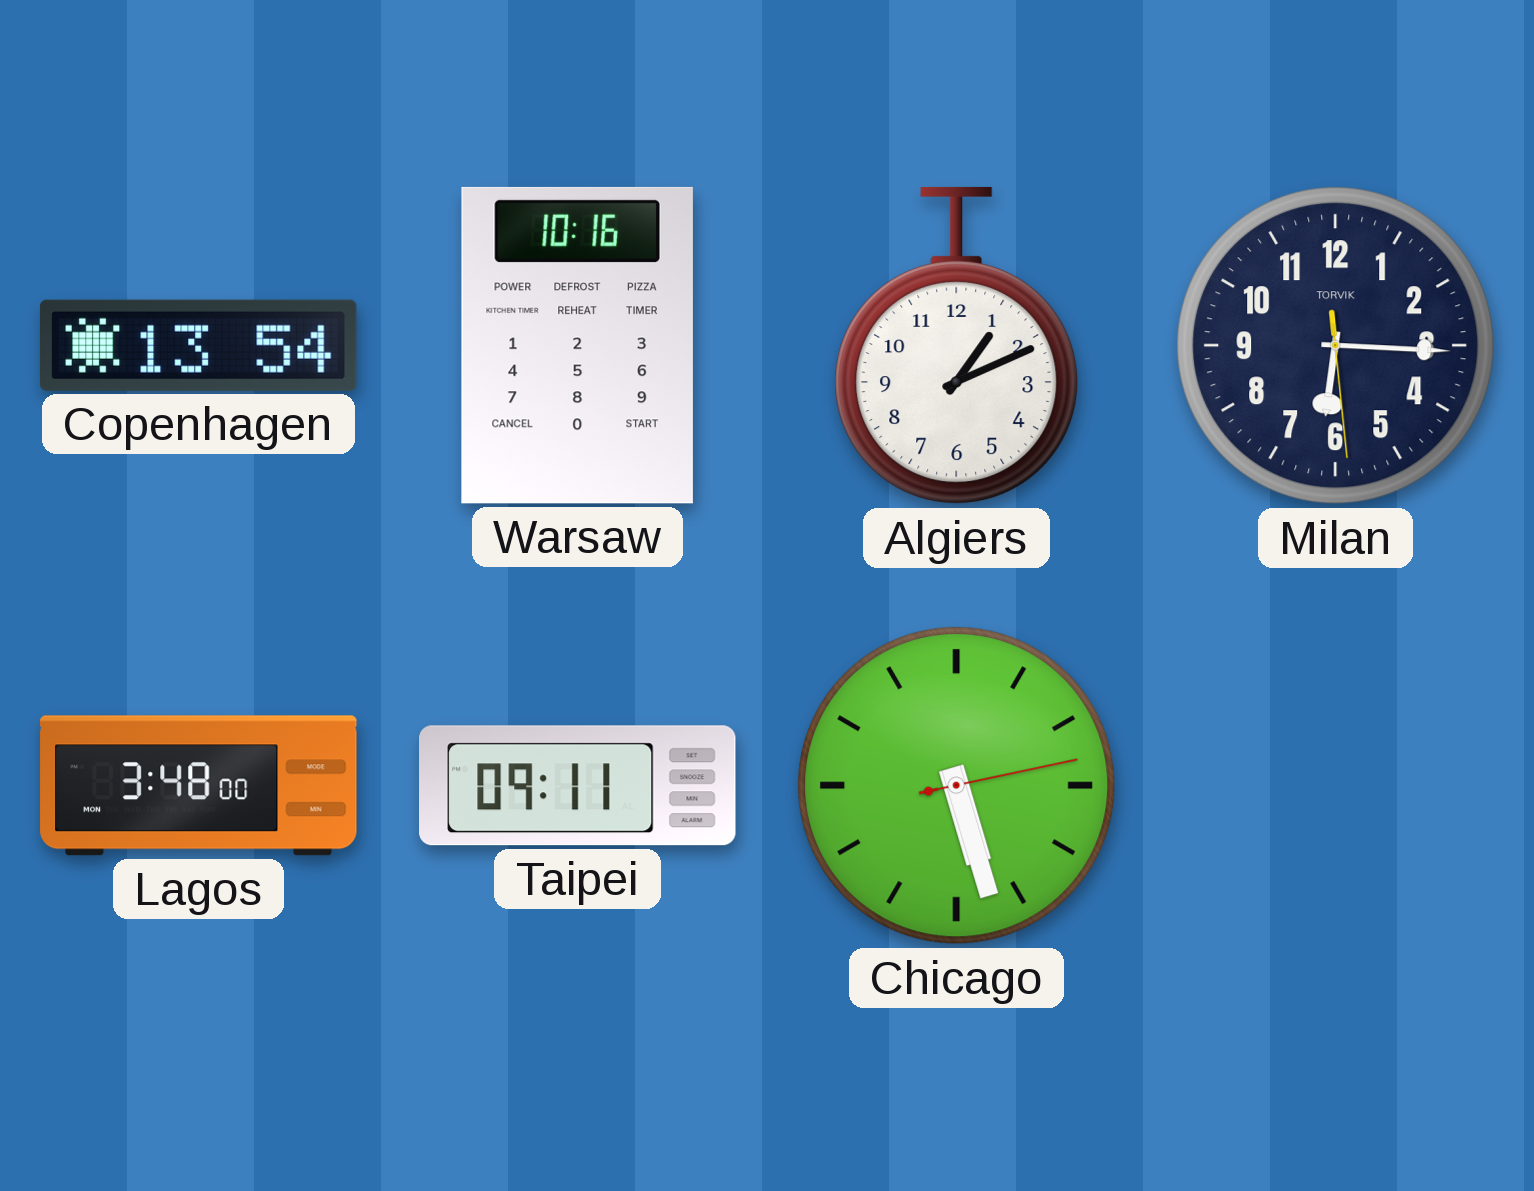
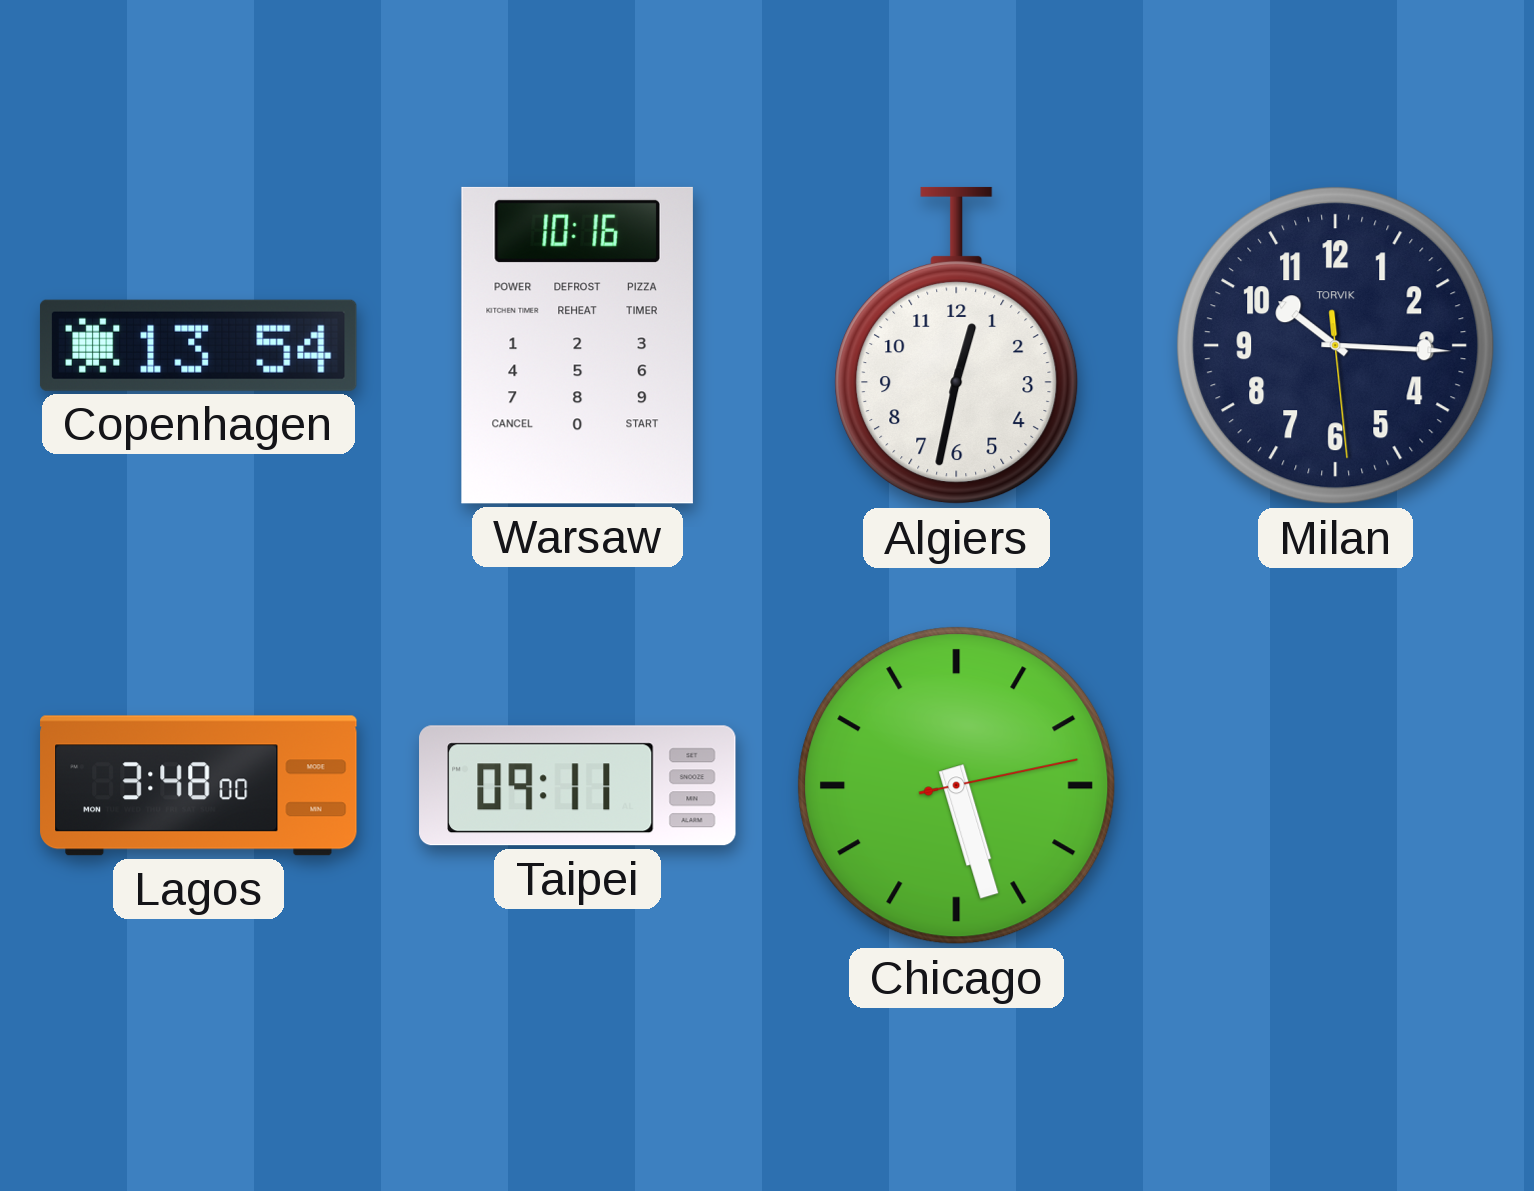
Algiers: 1:11 -> 12:32 (957, 346)
Milan: 6:15 -> 10:15 (1336, 346)
